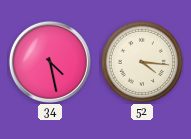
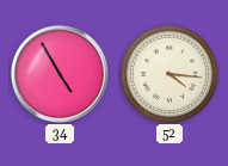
34: 4:28 -> 4:55 (60, 74)
